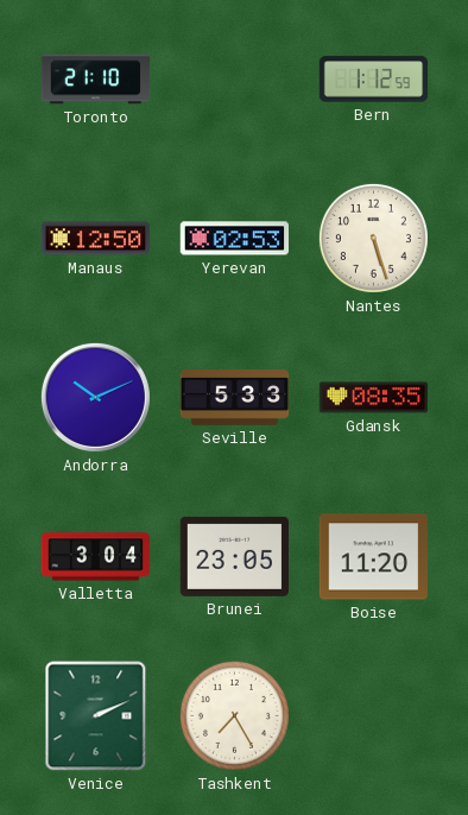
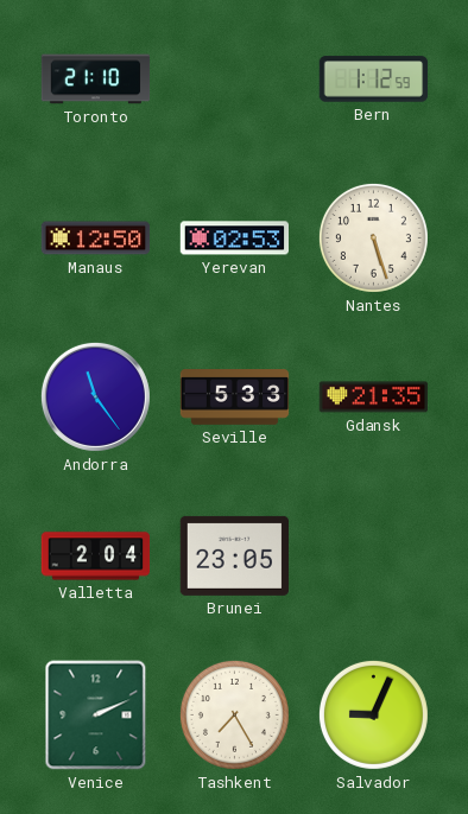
Andorra: 10:11 -> 11:24 (95, 396)
Gdansk: 08:35 -> 21:35 (374, 398)
Valletta: 3:04 -> 2:04 (96, 557)
Boise: 11:20 -> none (373, 557)
Salvador: none -> 9:04 (373, 714)
